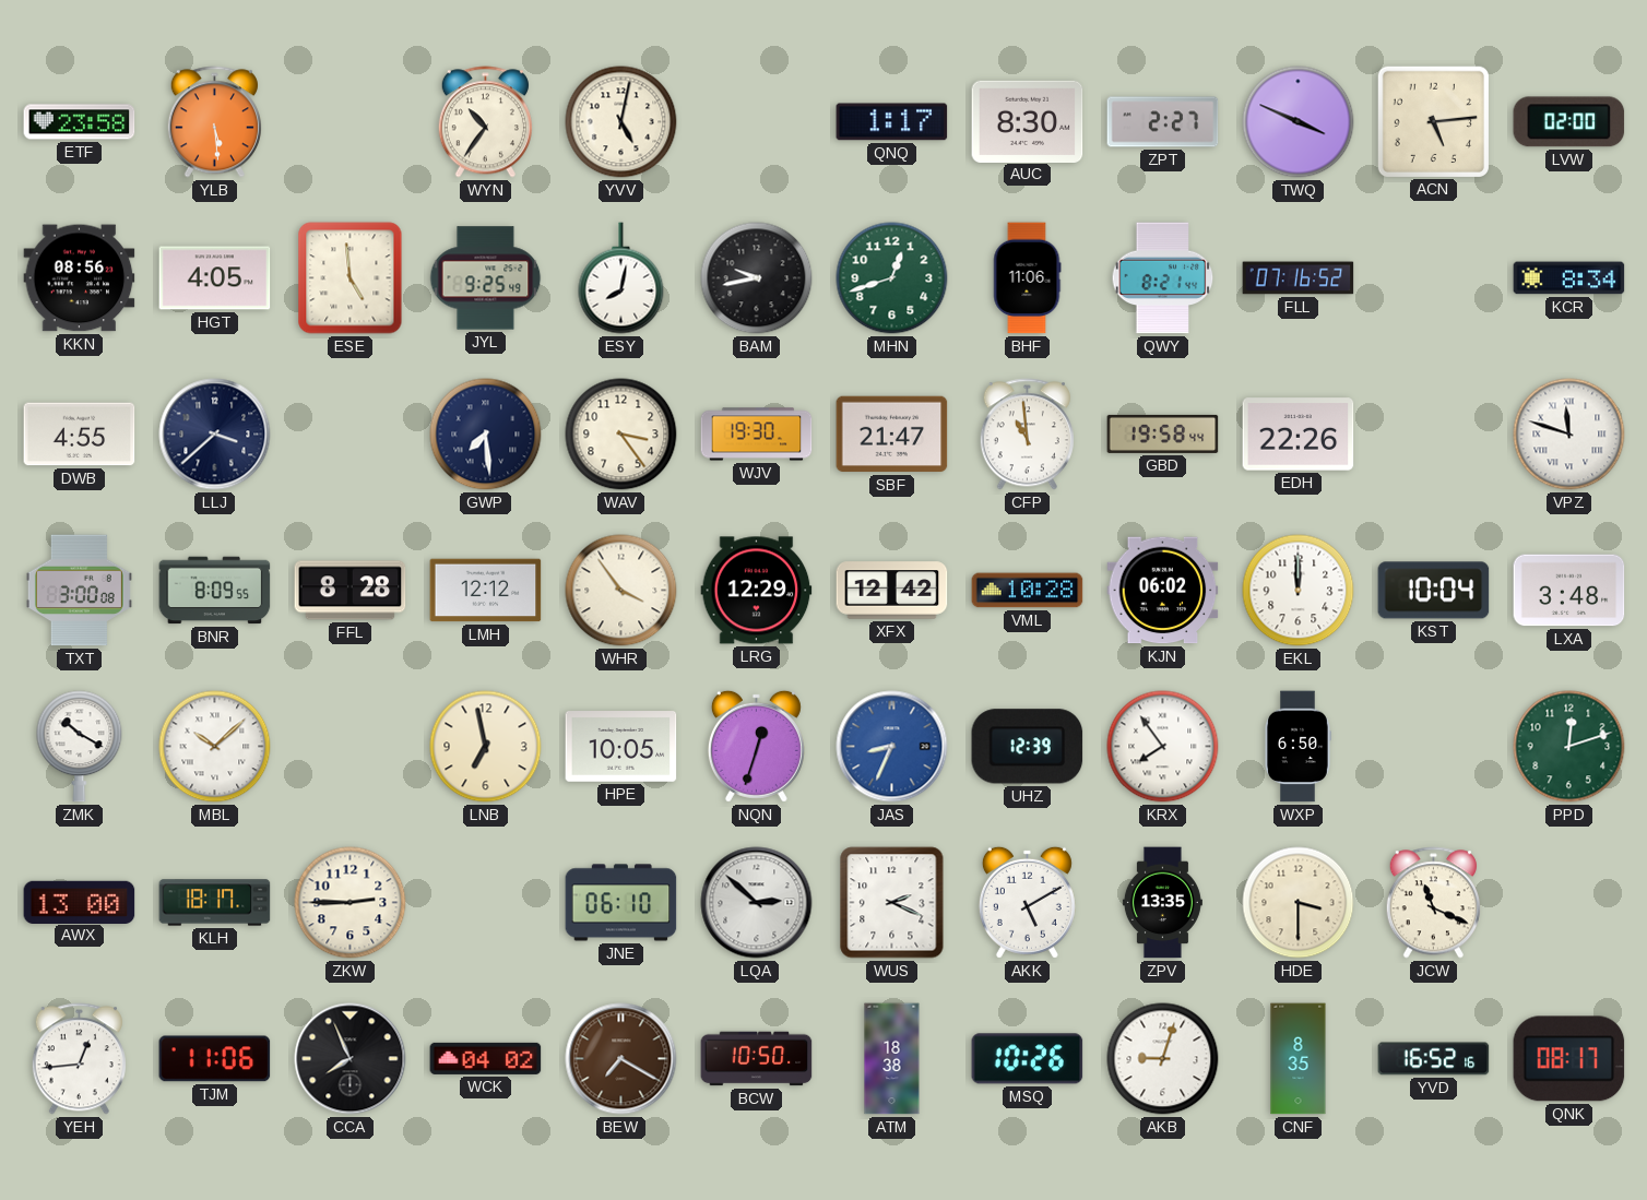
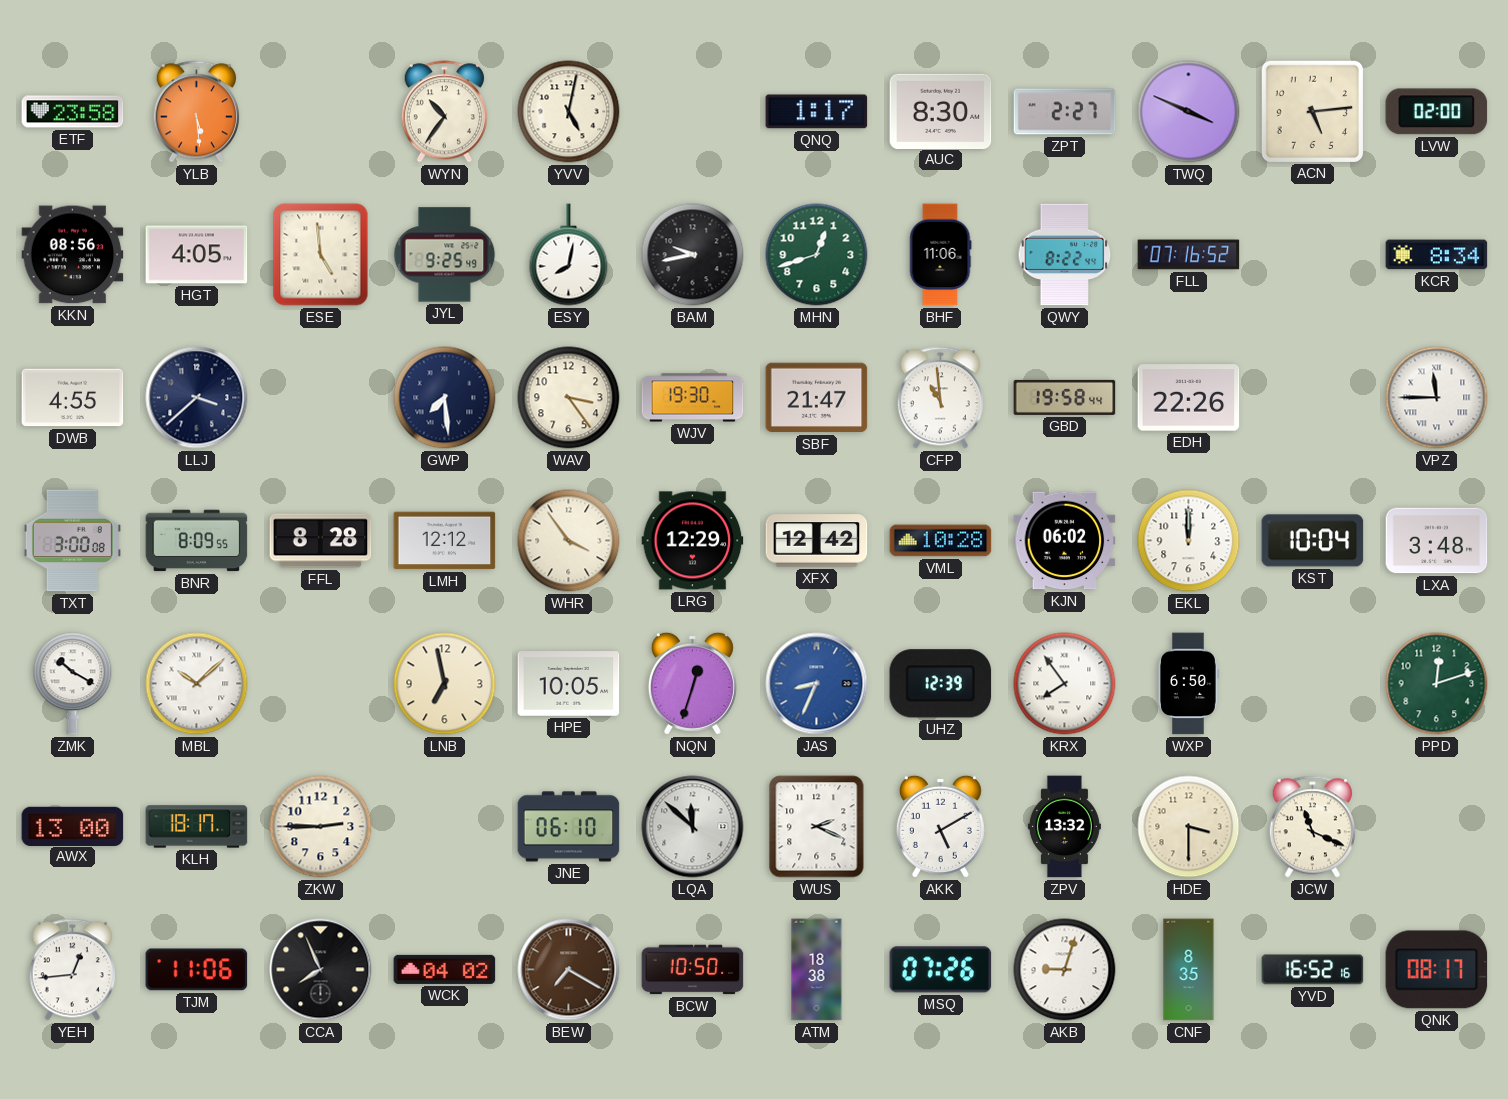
QWY: 8:21 -> 8:22 (1065, 255)
VPZ: 11:48 -> 11:45 (1437, 398)
LQA: 2:52 -> 11:52 (693, 827)
ZPV: 13:35 -> 13:32 (1064, 827)
MSQ: 10:26 -> 07:26 (941, 970)
